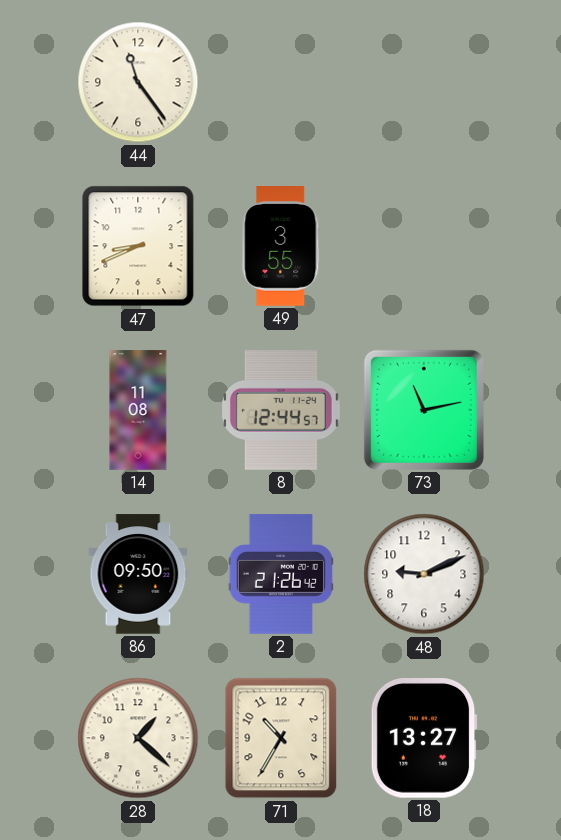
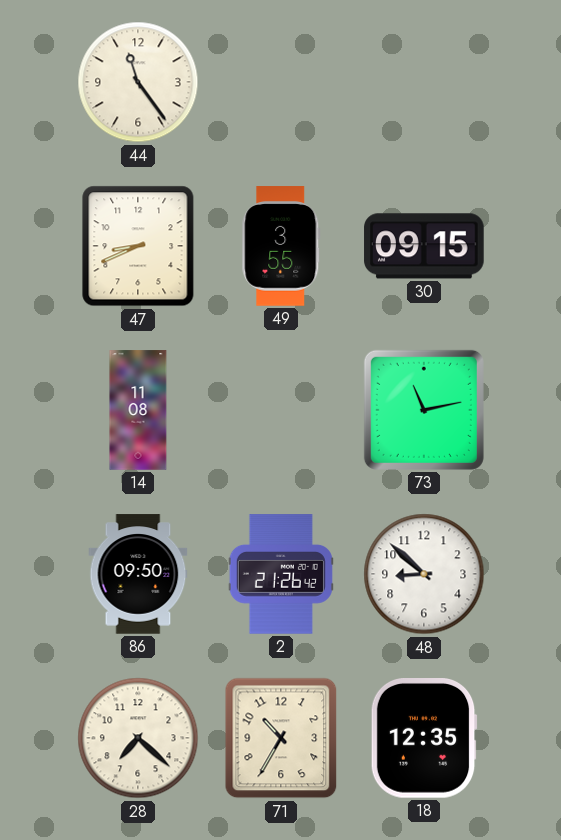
30: none -> 09:15 (424, 246)
8: 12:44 -> none (281, 410)
48: 9:11 -> 8:52 (424, 574)
28: 1:22 -> 7:22 (138, 738)
18: 13:27 -> 12:35 (424, 739)
